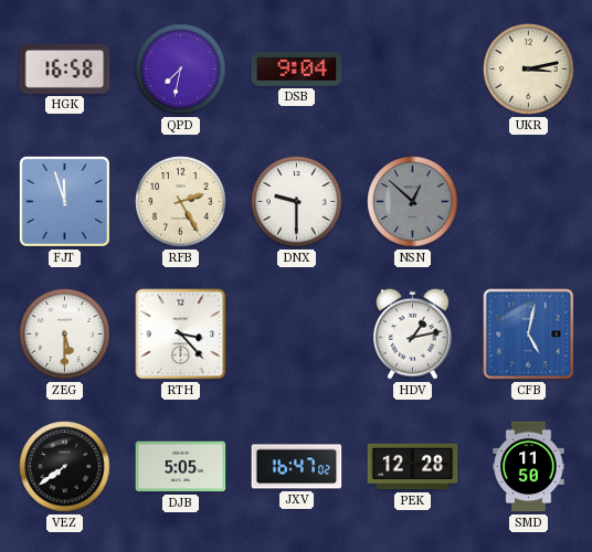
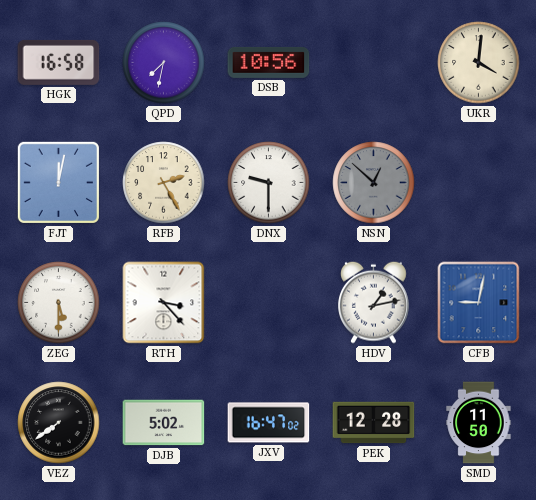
DSB: 9:04 -> 10:56 (269, 62)
UKR: 3:13 -> 4:01 (479, 63)
FJT: 11:57 -> 12:02 (58, 182)
CFB: 5:02 -> 9:02 (479, 303)
DJB: 5:05 -> 5:02 (164, 423)
